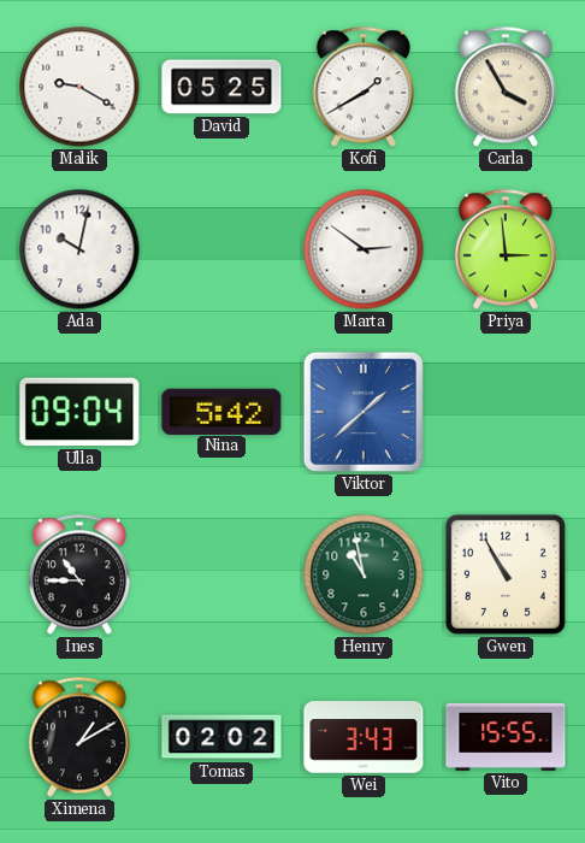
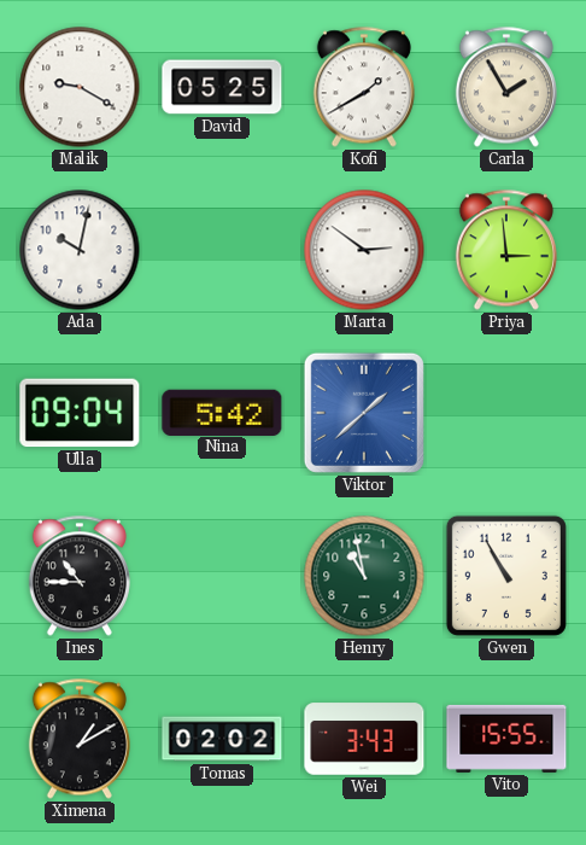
Carla: 3:55 -> 1:55 (506, 87)
